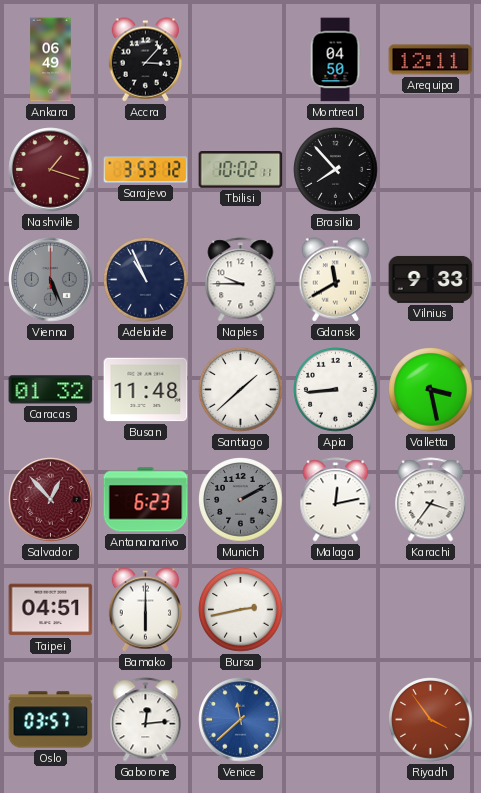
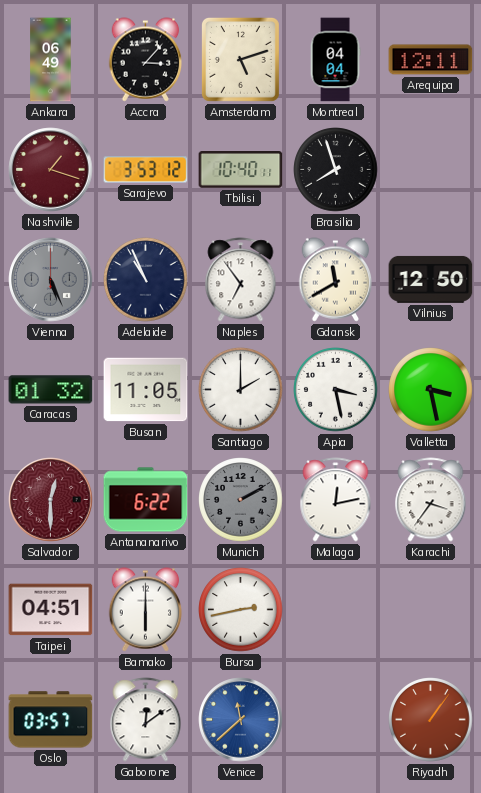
Amsterdam: none -> 5:12 (240, 59)
Montreal: 04:50 -> 04:04 (335, 60)
Tbilisi: 10:02 -> 10:40 (241, 170)
Brasilia: 7:53 -> 7:57 (336, 170)
Naples: 9:45 -> 6:54 (241, 280)
Vilnius: 9:33 -> 12:50 (431, 279)
Busan: 11:48 -> 11:05 (146, 390)
Santiago: 1:38 -> 2:00 (241, 390)
Apia: 8:44 -> 3:28 (336, 390)
Salvador: 12:53 -> 12:30 (51, 500)
Antananarivo: 6:23 -> 6:22 (146, 500)
Gaborone: 12:14 -> 12:09 (146, 720)
Riyadh: 3:54 -> 1:06 (431, 720)
